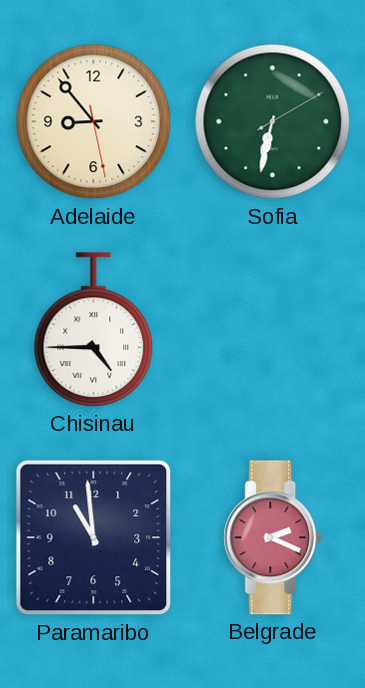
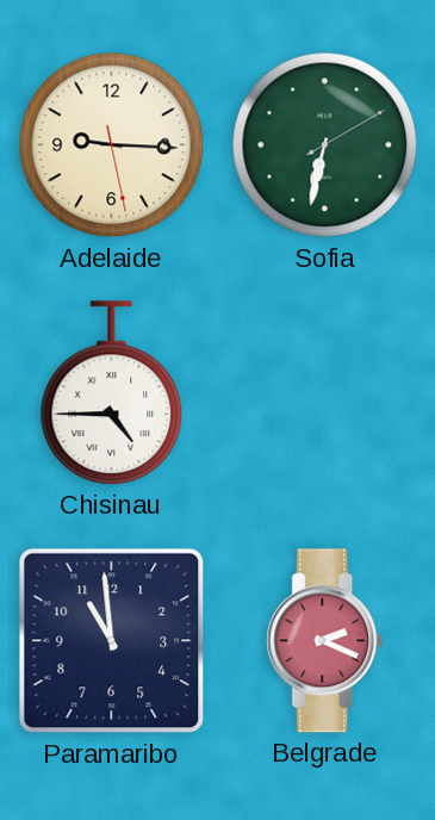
Adelaide: 8:53 -> 9:15 (112, 145)
